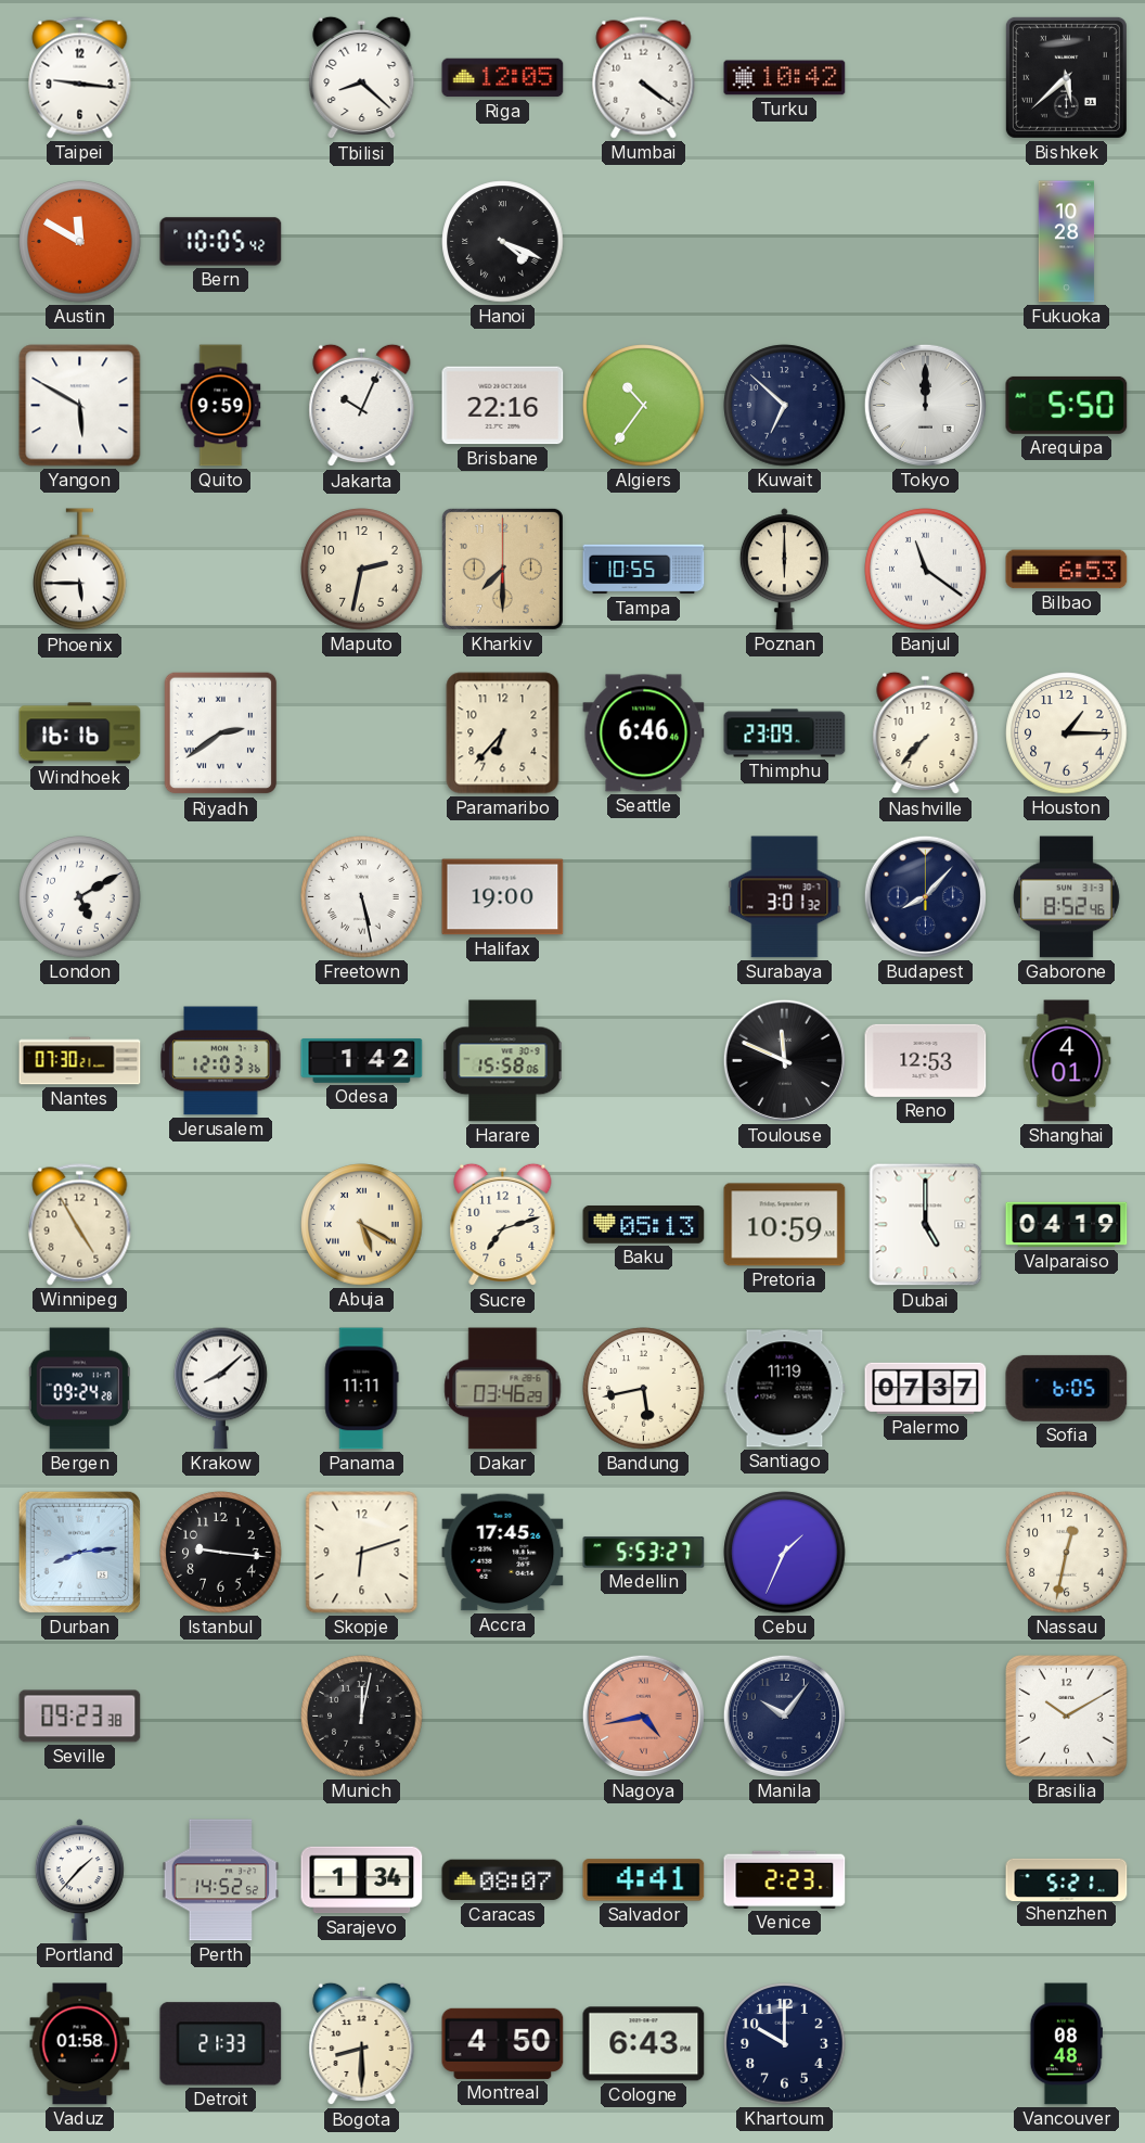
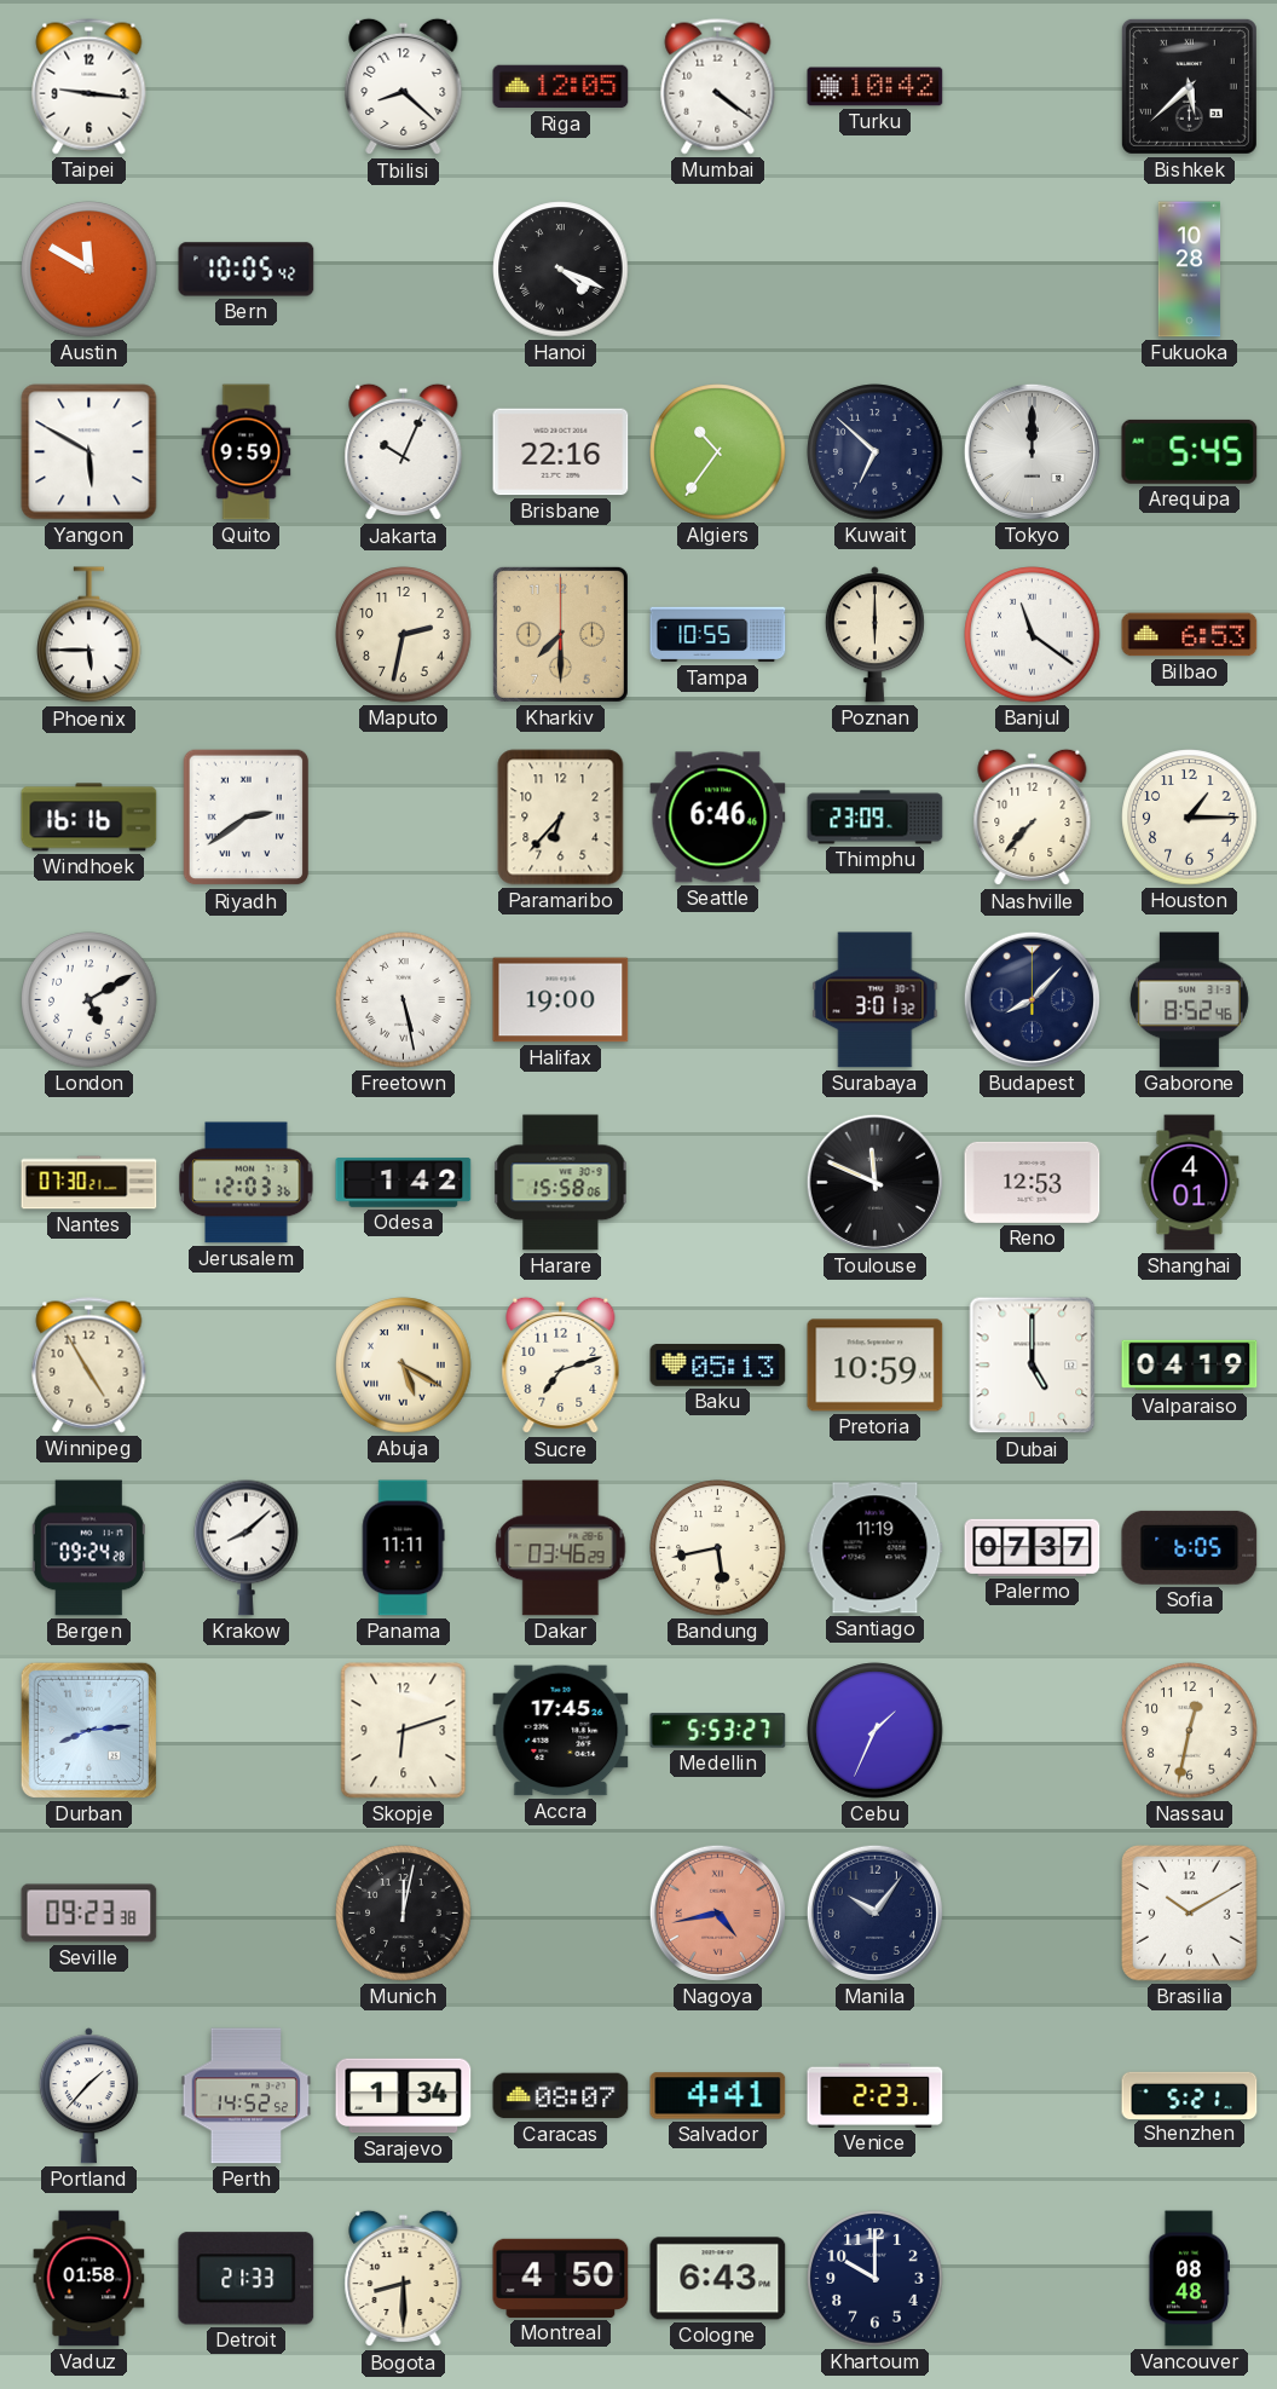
Arequipa: 5:50 -> 5:45 (1190, 451)
Istanbul: 9:16 -> none (221, 1553)
